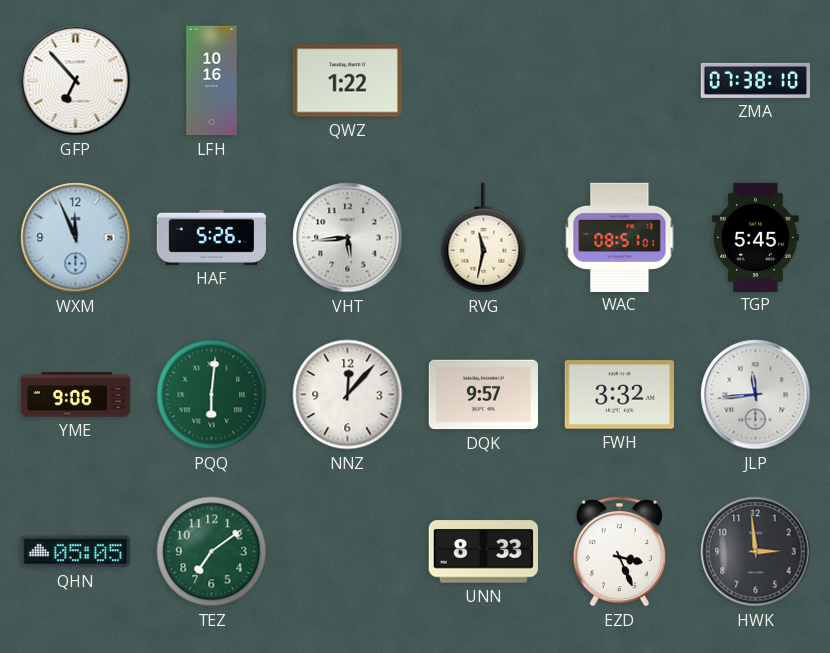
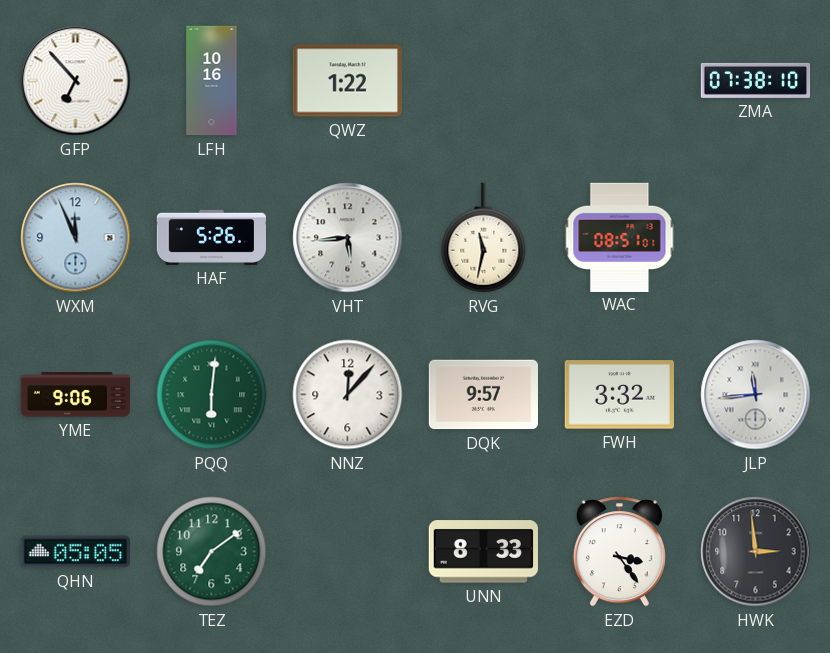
TGP: 5:45 -> none (756, 237)
EZD: 3:26 -> 3:24 (619, 552)
